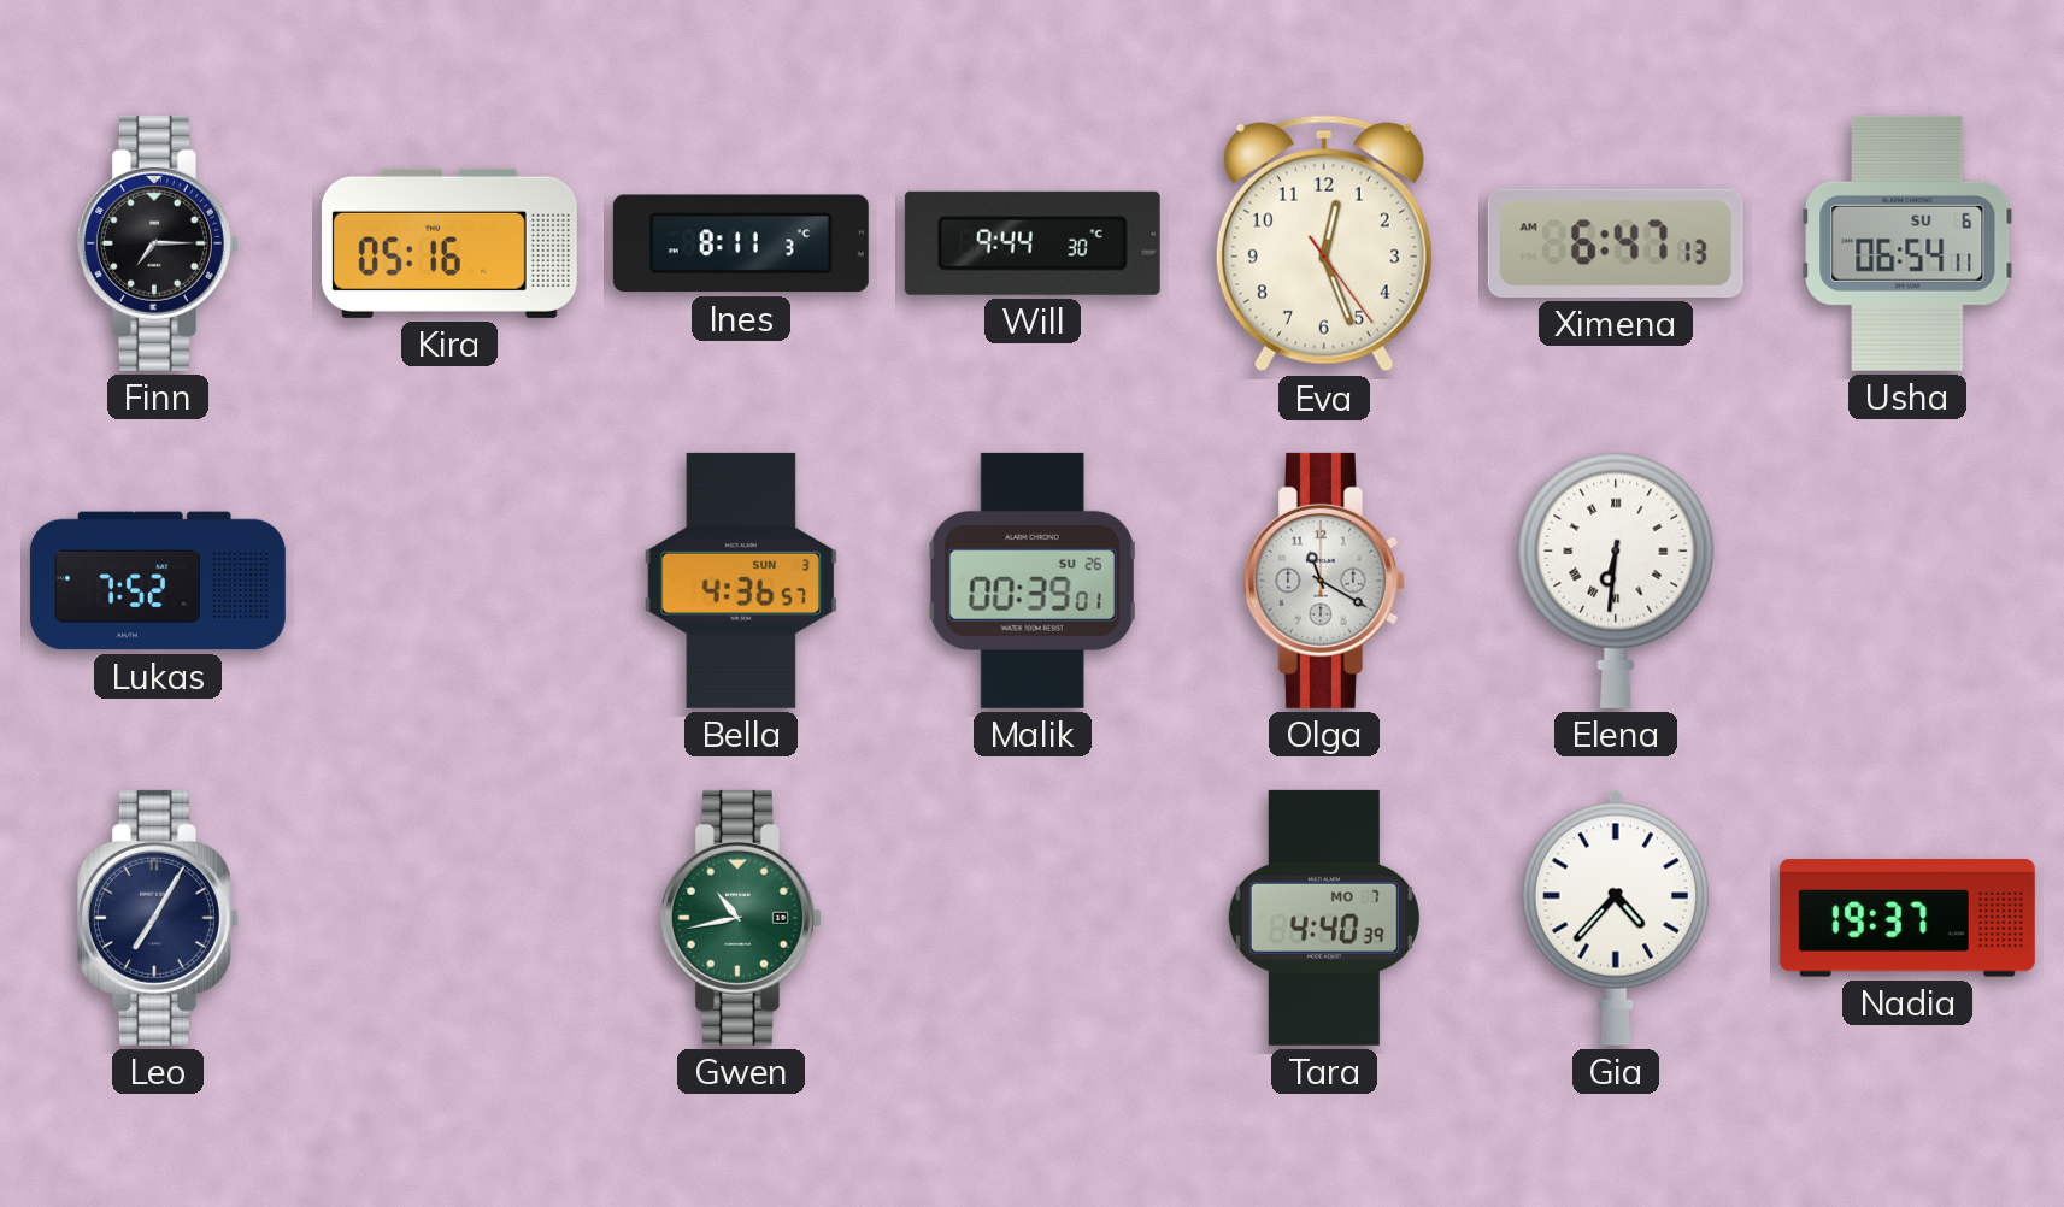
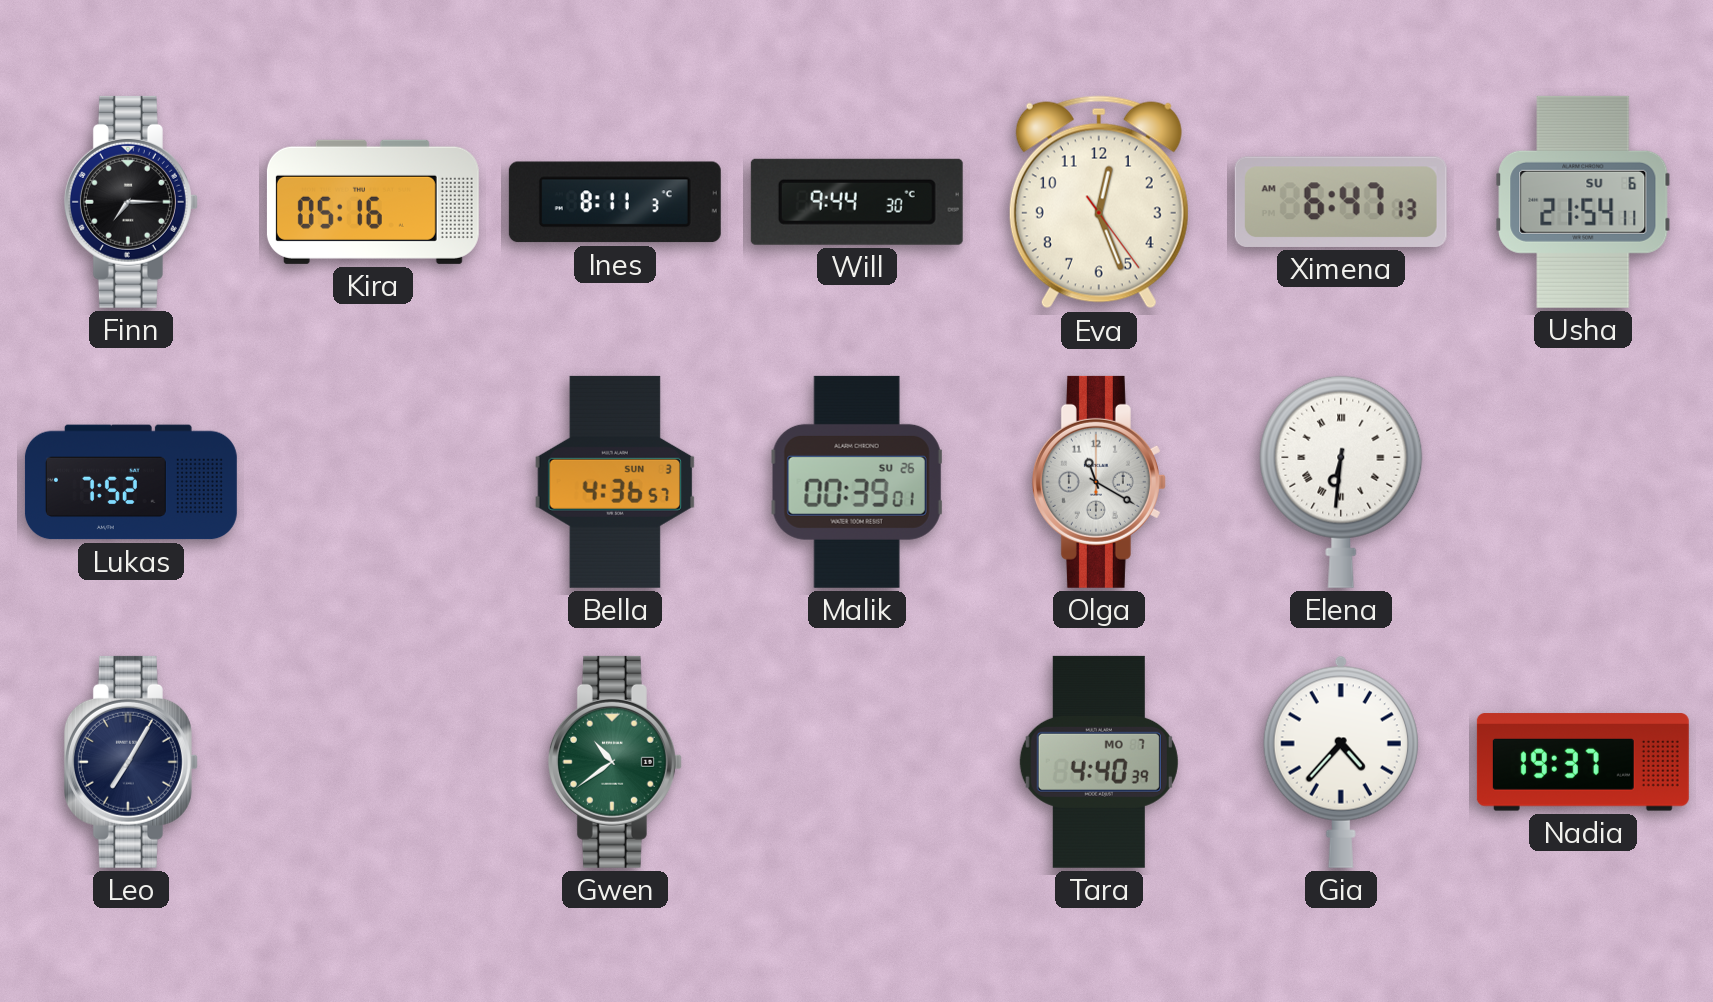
Usha: 06:54 -> 21:54 (1583, 202)
Gwen: 10:43 -> 10:39 (615, 762)
